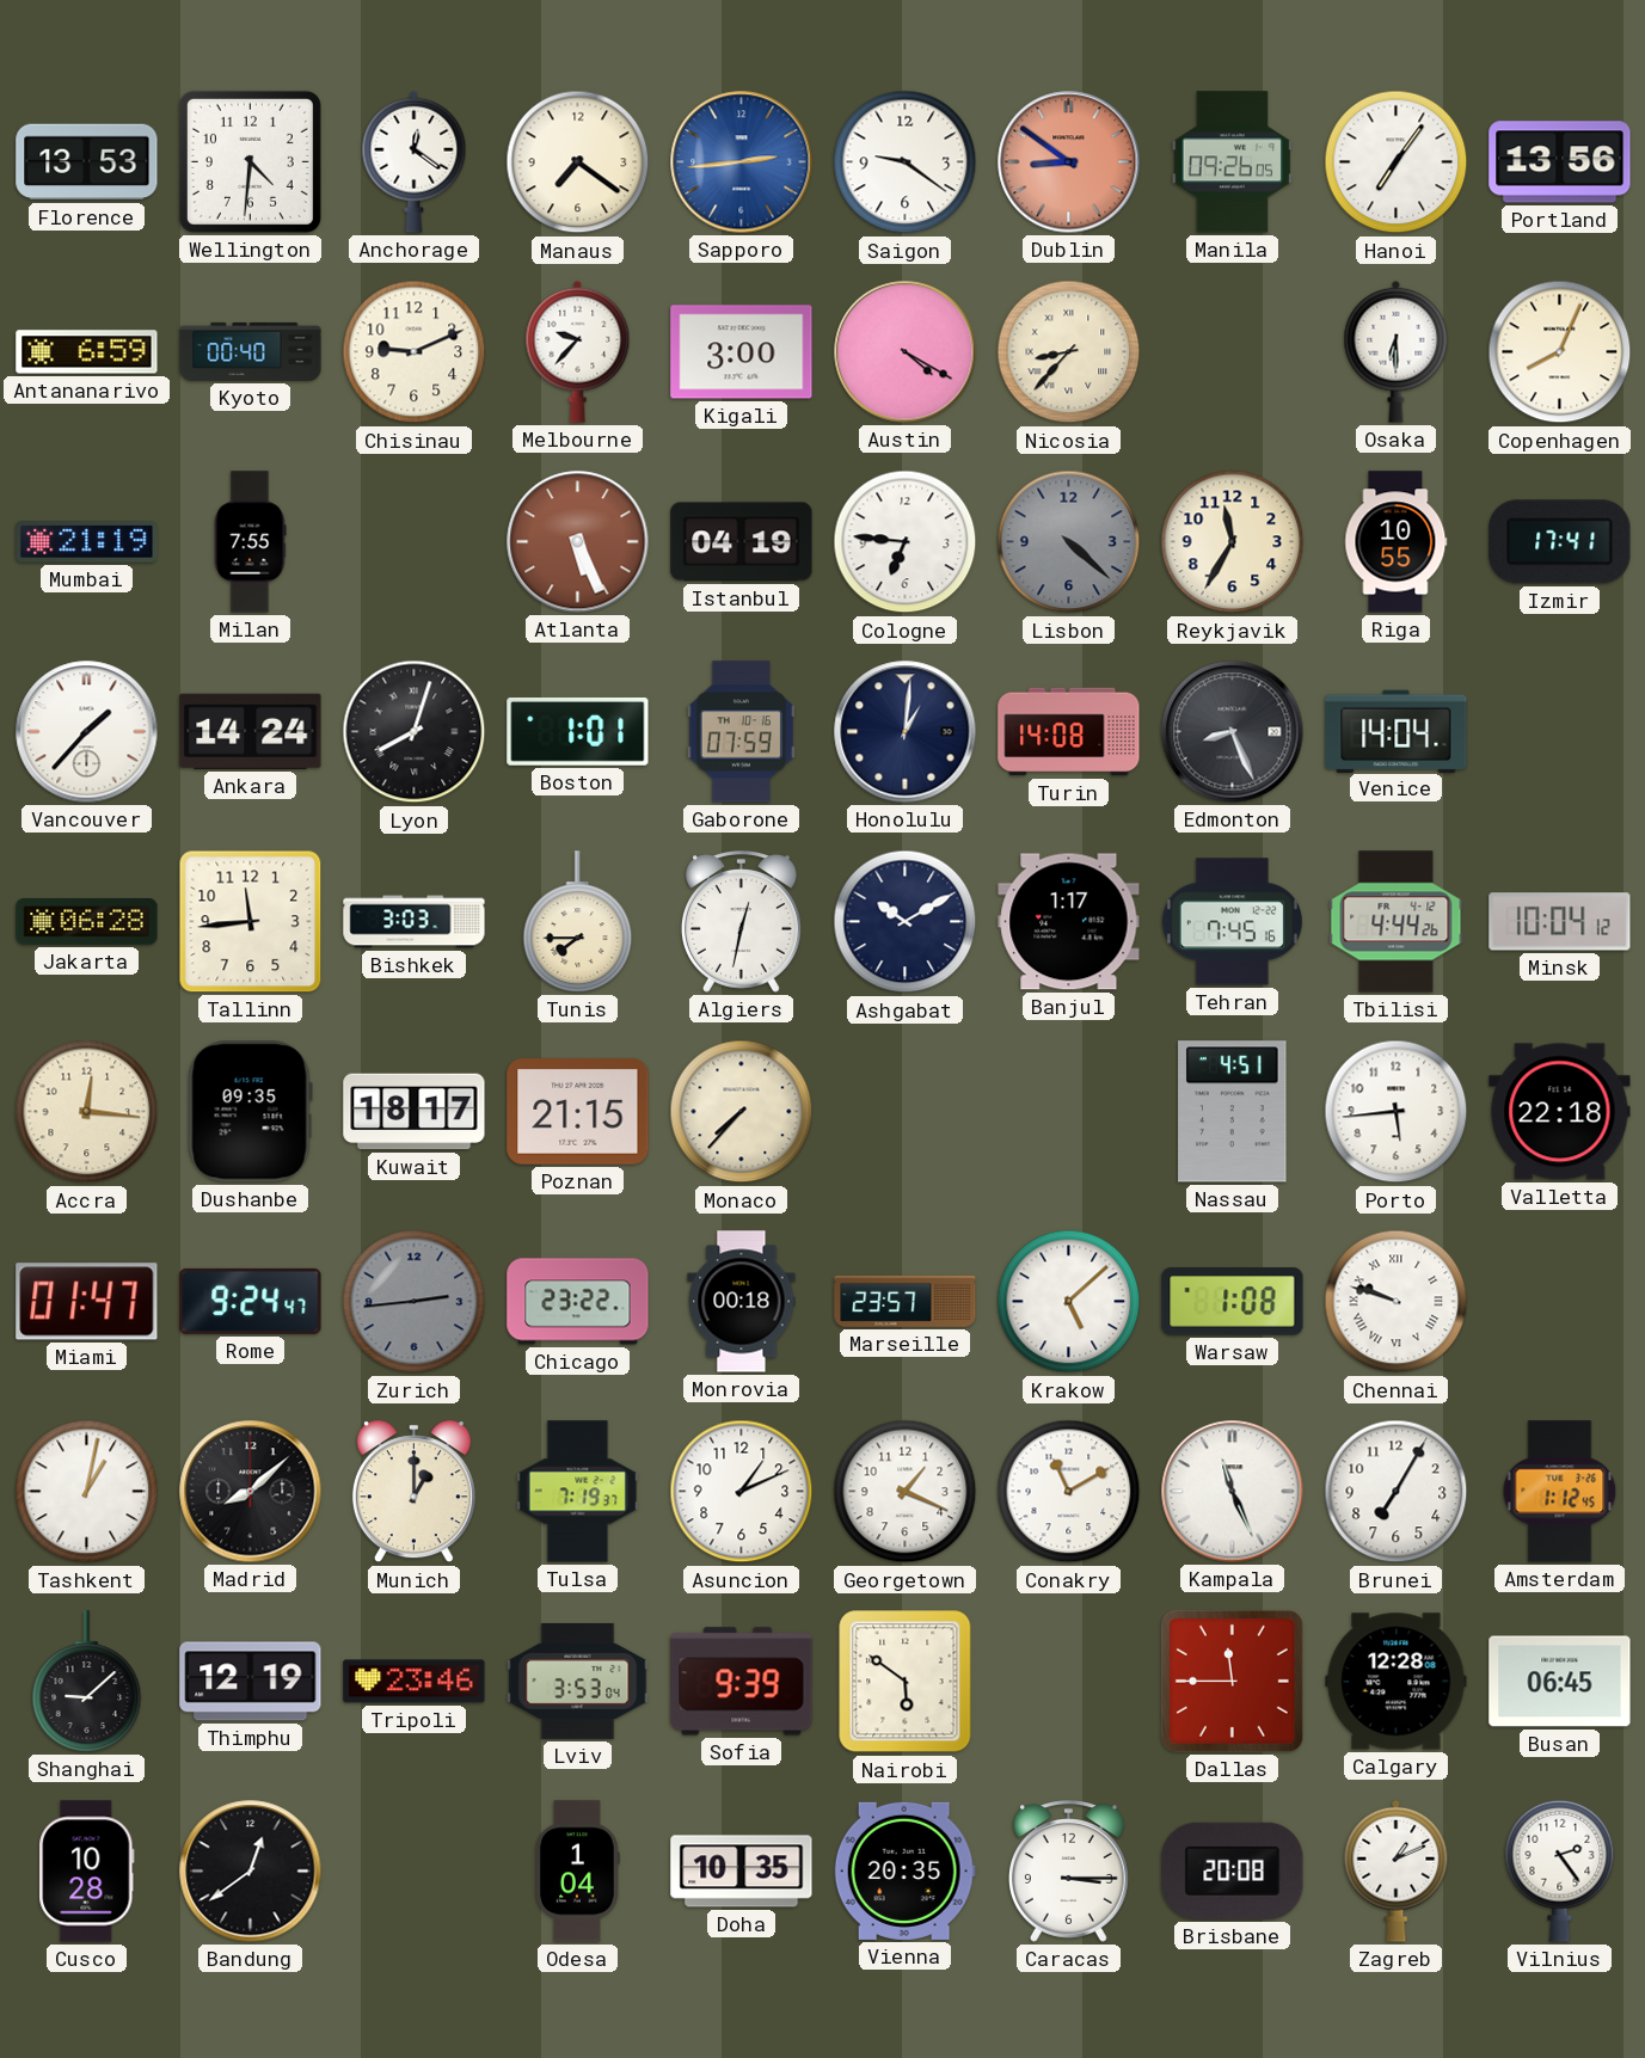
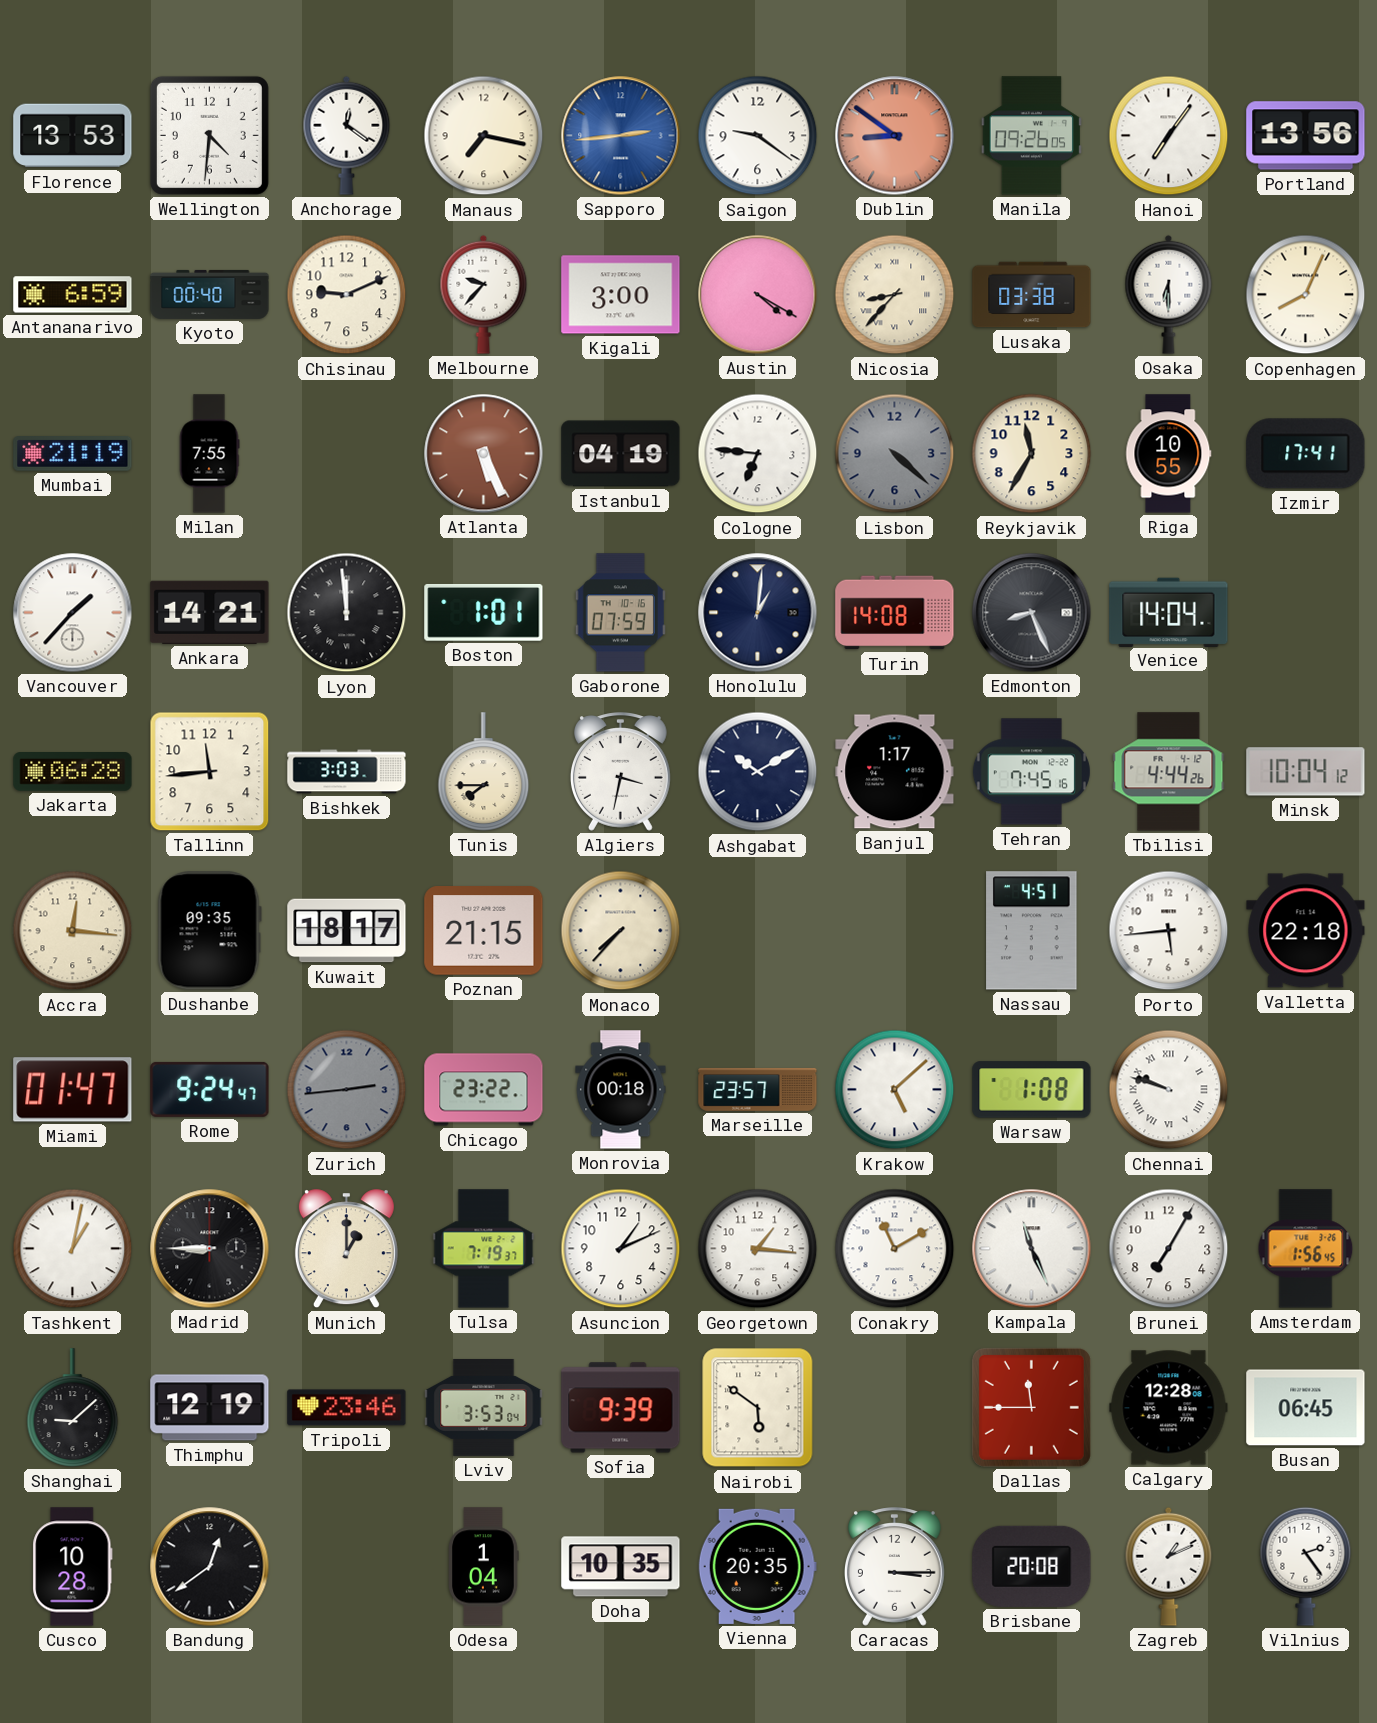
Manaus: 7:21 -> 7:17 (484, 136)
Lusaka: none -> 03:38 (1032, 295)
Ankara: 14:24 -> 14:21 (210, 612)
Lyon: 8:03 -> 11:59 (347, 613)
Algiers: 12:32 -> 3:32 (620, 772)
Madrid: 8:08 -> 8:45 (210, 1249)
Georgetown: 1:19 -> 1:16 (758, 1249)
Amsterdam: 1:12 -> 1:56 (1306, 1249)
